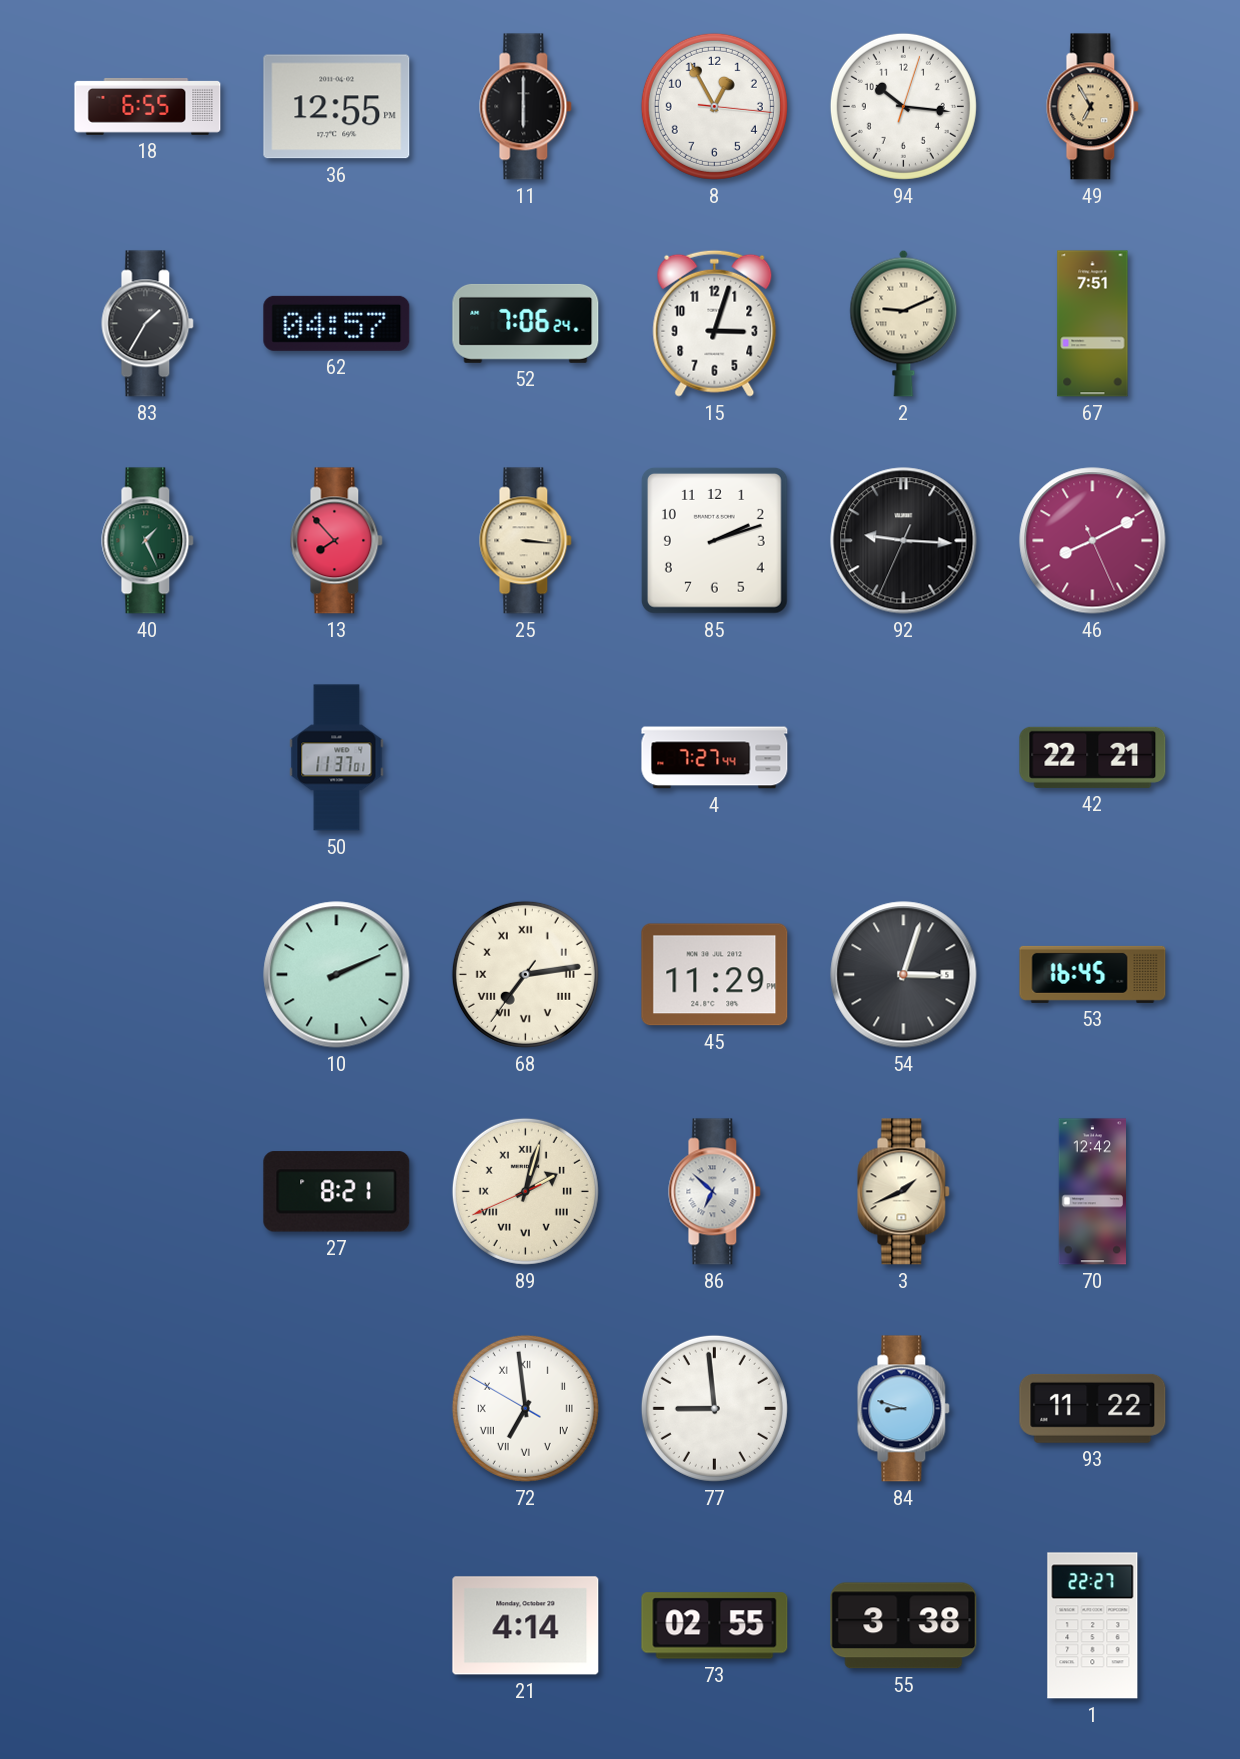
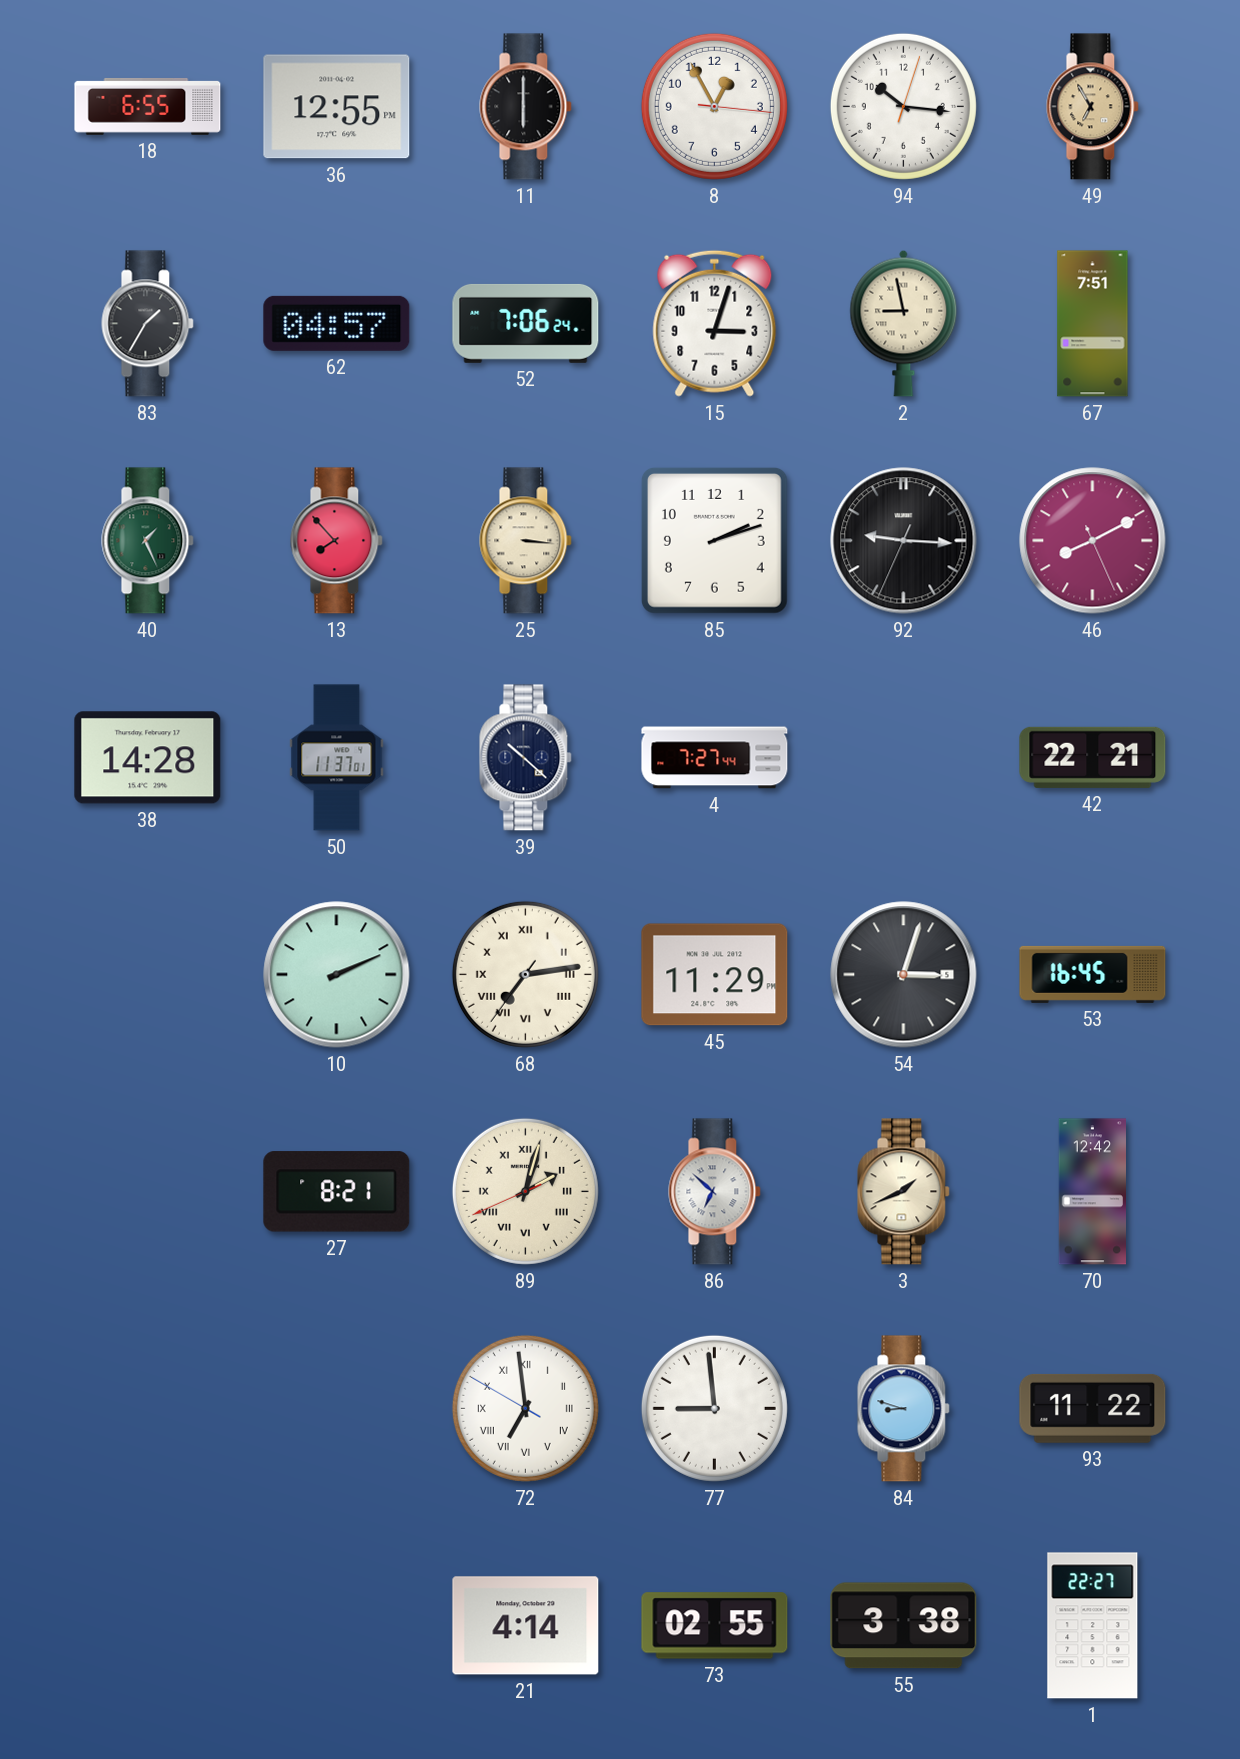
2: 9:11 -> 8:58 (904, 323)
38: none -> 14:28 (148, 758)
39: none -> 10:22 (526, 758)
